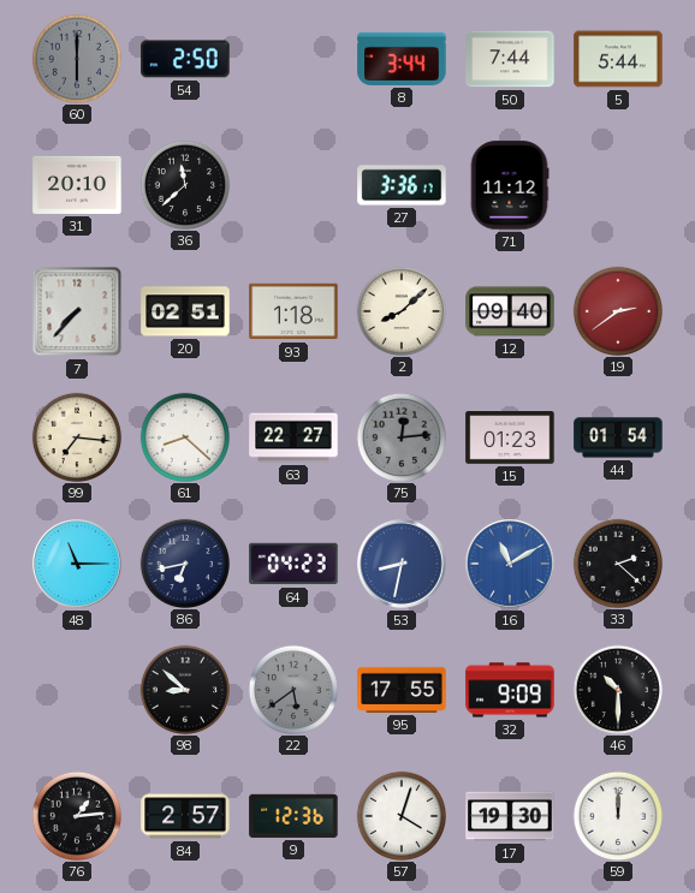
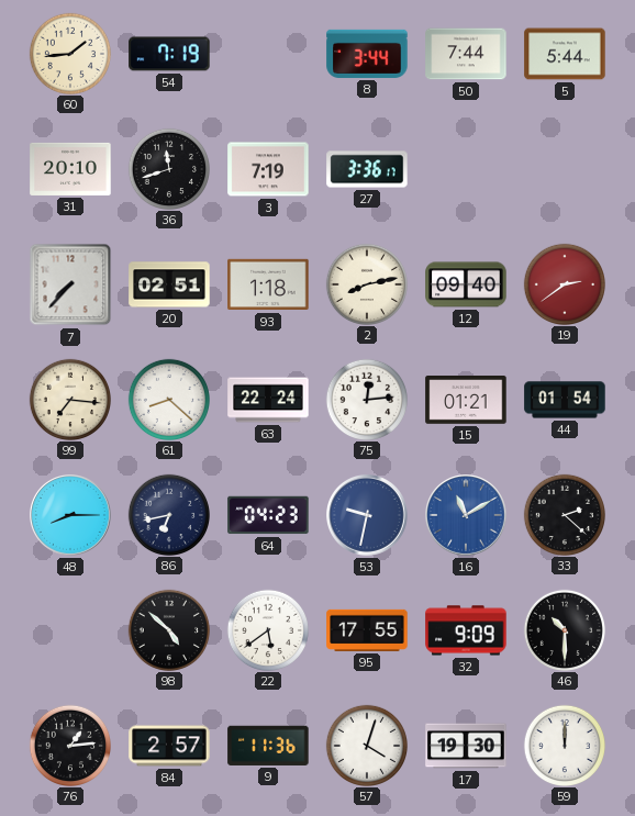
60: 6:00 -> 1:44 (69, 53)
60 dial: grey -> cream (69, 53)
54: 2:50 -> 7:19 (169, 54)
36: 11:38 -> 11:42 (168, 168)
3: none -> 7:19 (268, 169)
71: 11:12 -> none (510, 185)
2: 8:08 -> 8:13 (366, 283)
63: 22:27 -> 22:24 (268, 400)
75 dial: grey -> white (366, 399)
15: 01:23 -> 01:21 (466, 401)
48: 11:15 -> 8:15 (71, 516)
53: 8:32 -> 9:32 (368, 516)
98: 8:52 -> 4:52 (168, 629)
22 dial: grey -> white (267, 629)
9: 12:36 -> 11:36 (268, 746)
